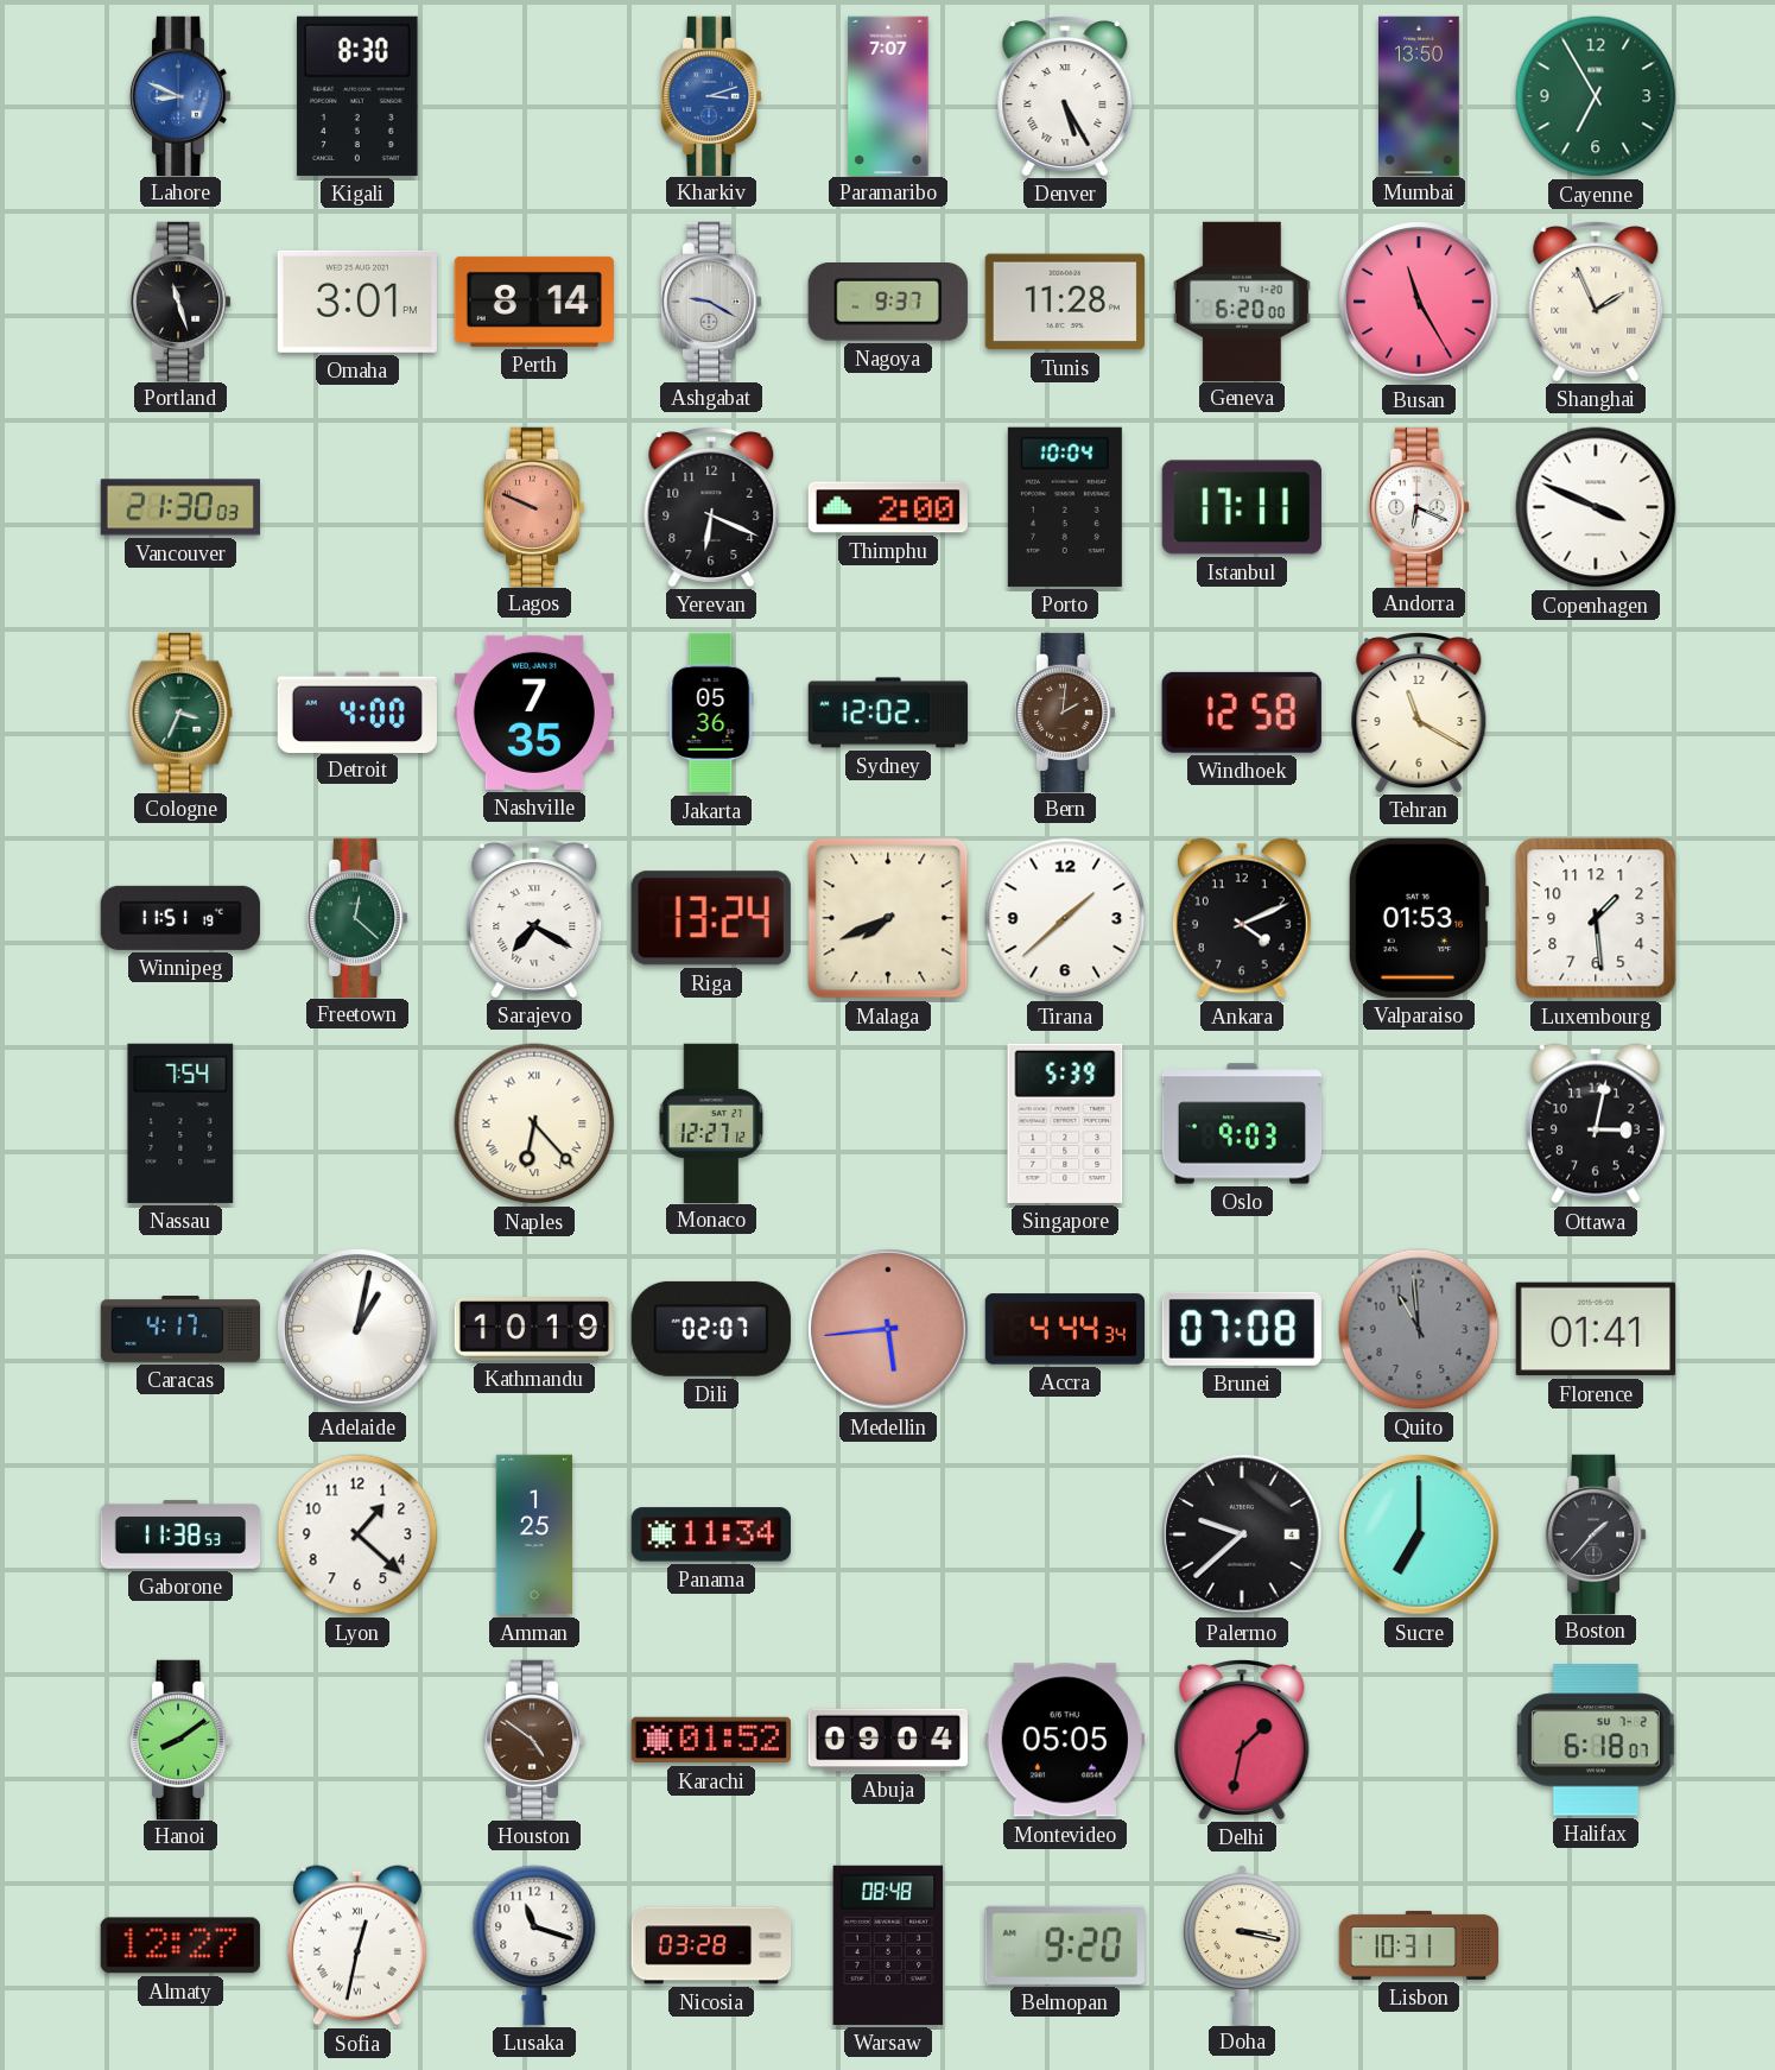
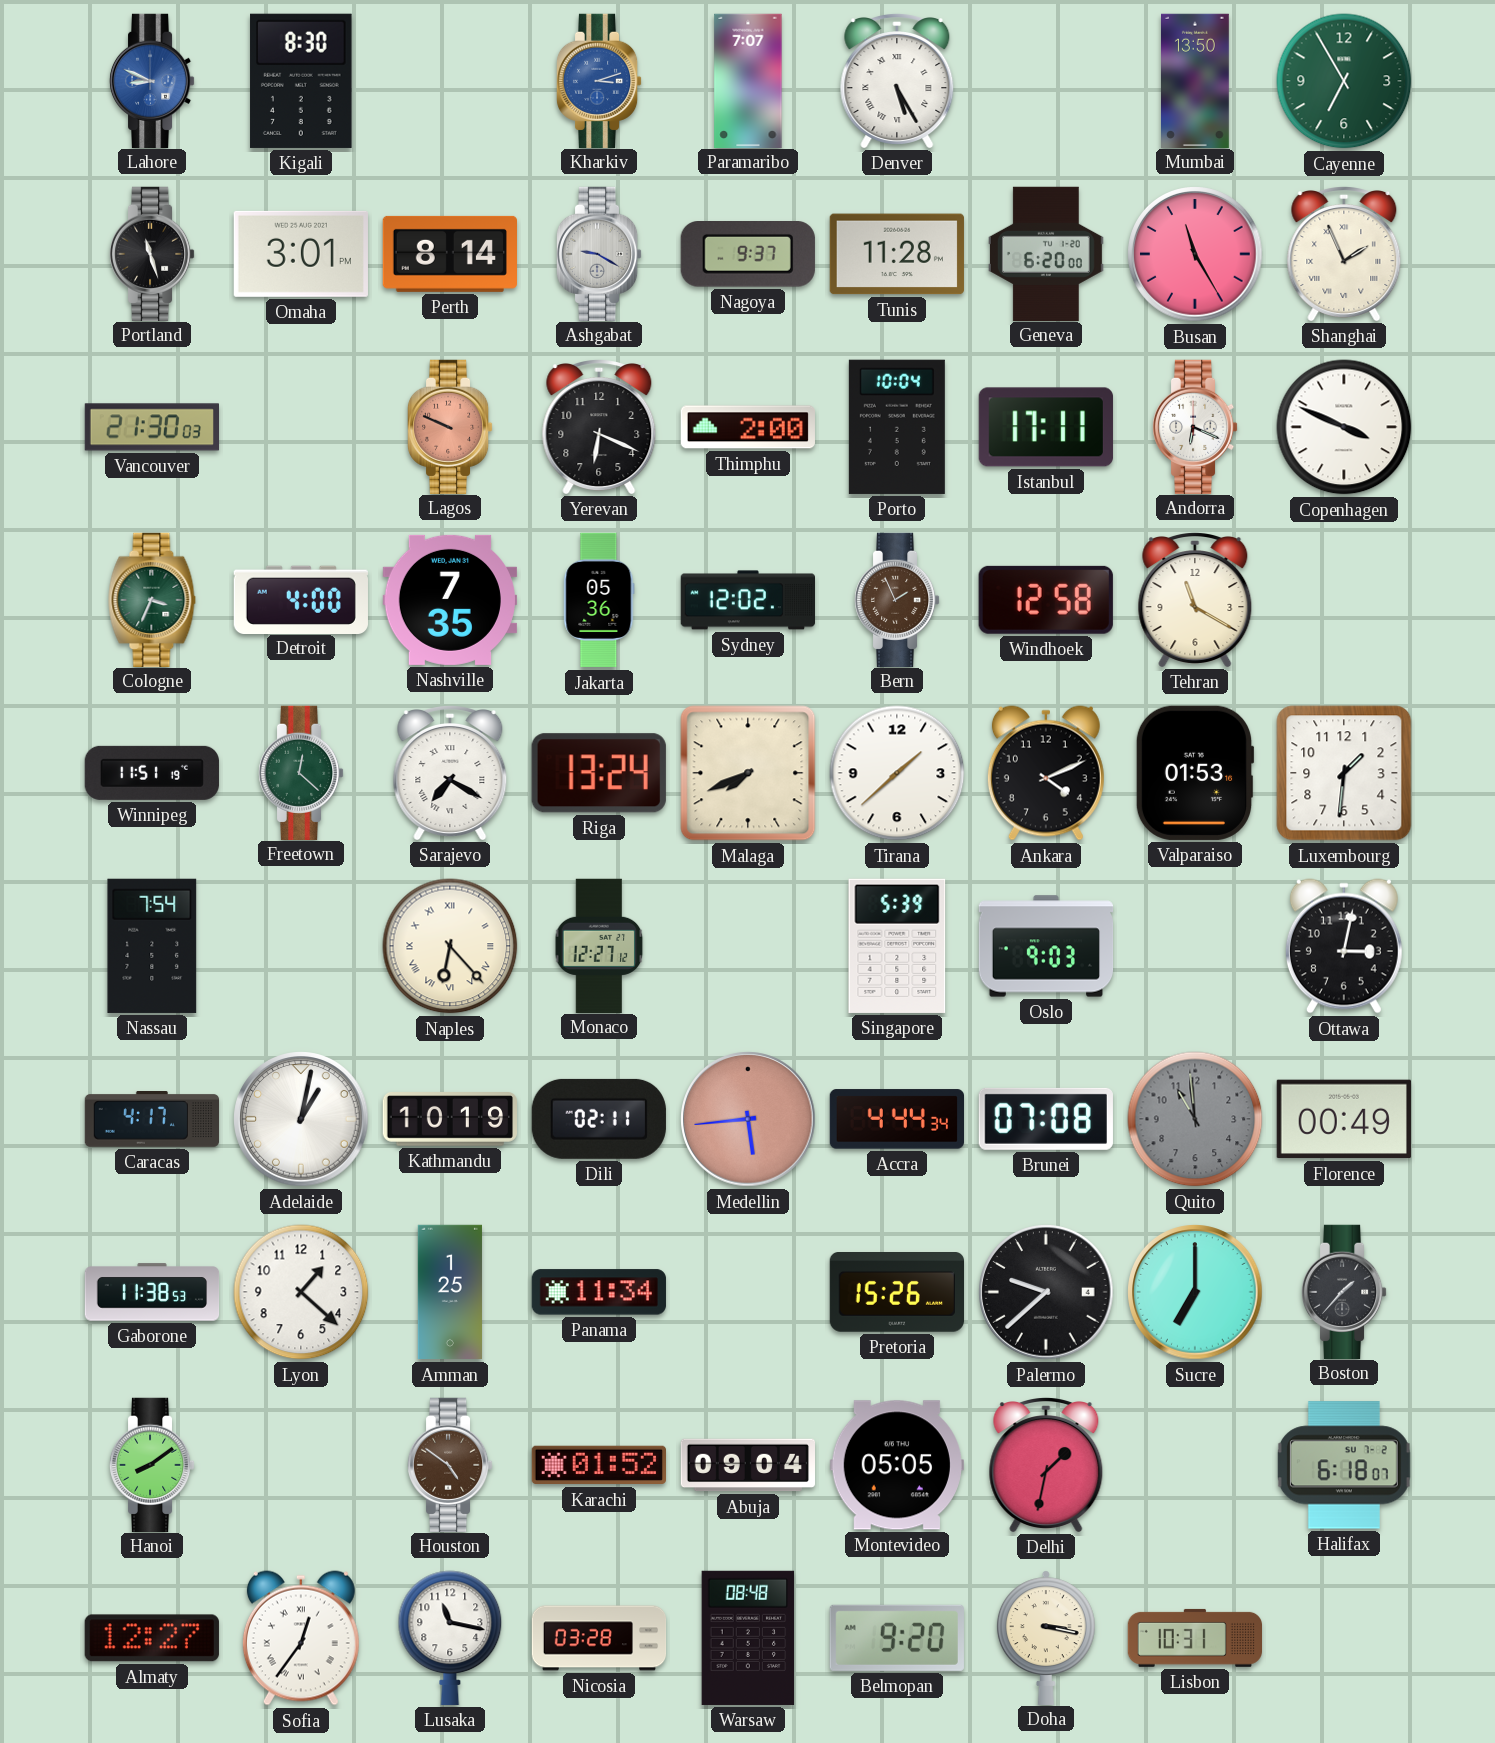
Bern: 2:01 -> 1:56 (897, 599)
Luxembourg: 1:29 -> 1:31 (1344, 773)
Dili: 02:07 -> 02:11 (599, 1119)
Florence: 01:41 -> 00:49 (1344, 1119)
Pretoria: none -> 15:26 (896, 1292)
Sofia: 12:32 -> 12:36 (301, 1638)
Lusaka: 11:18 -> 11:17 (450, 1638)
